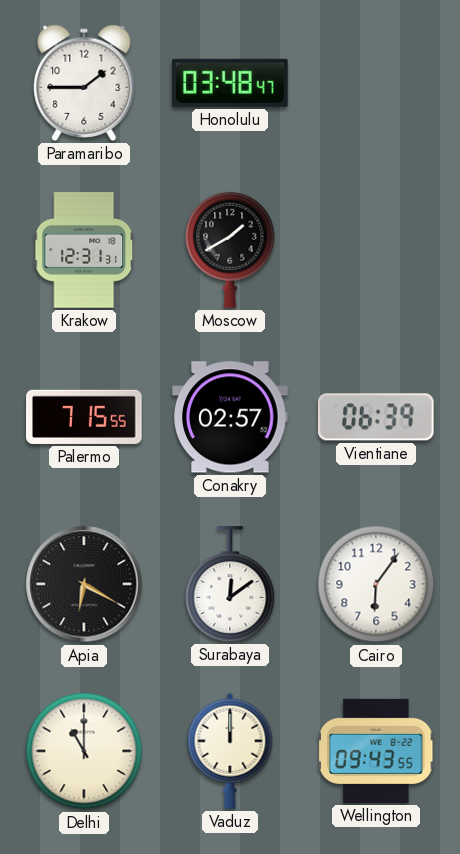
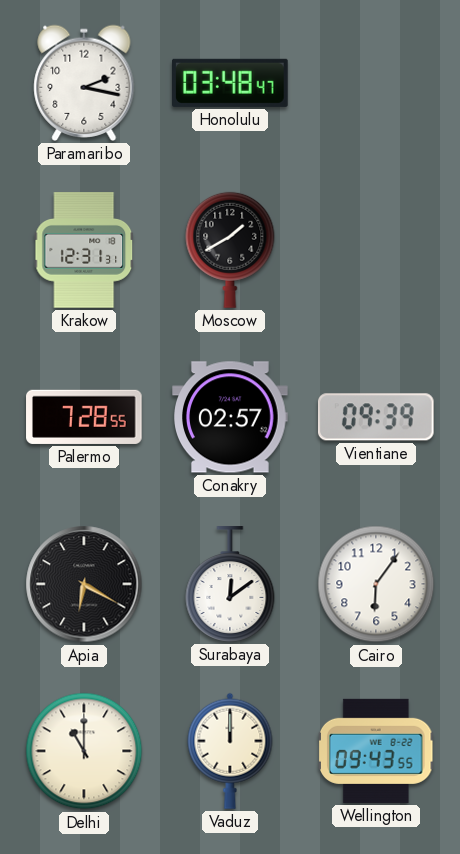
Paramaribo: 1:45 -> 2:17 (84, 83)
Palermo: 7:15 -> 7:28 (84, 417)
Vientiane: 06:39 -> 09:39 (376, 417)
